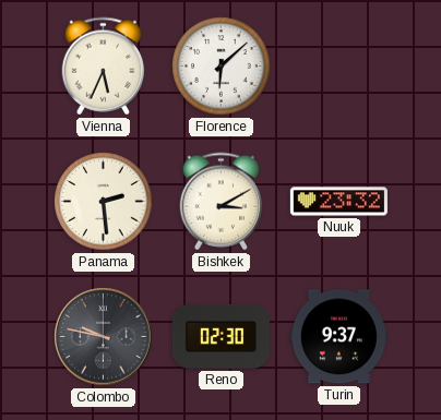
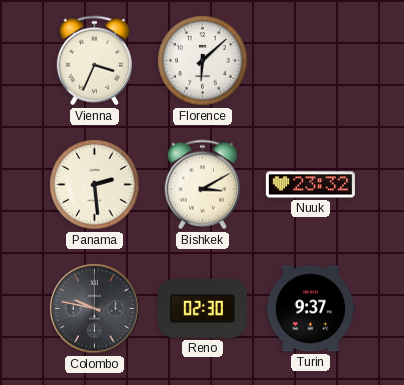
Vienna: 5:34 -> 3:34 (95, 61)
